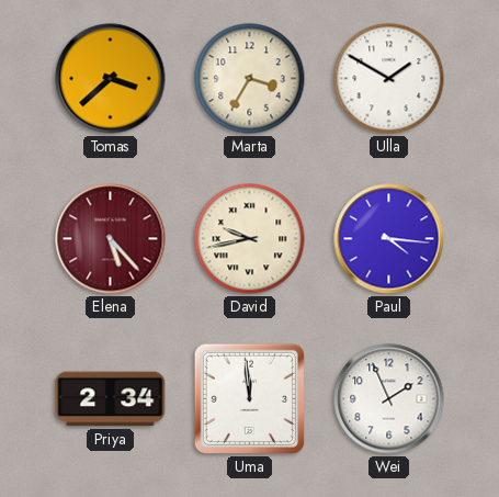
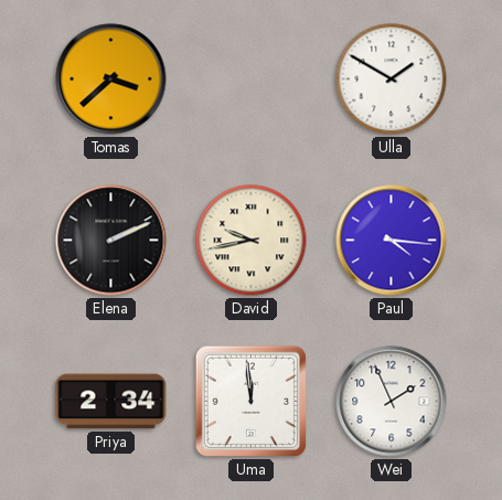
Marta: 3:35 -> none (250, 79)
Elena: 5:23 -> 2:11 (111, 241)
Elena dial: burgundy -> black (111, 241)
